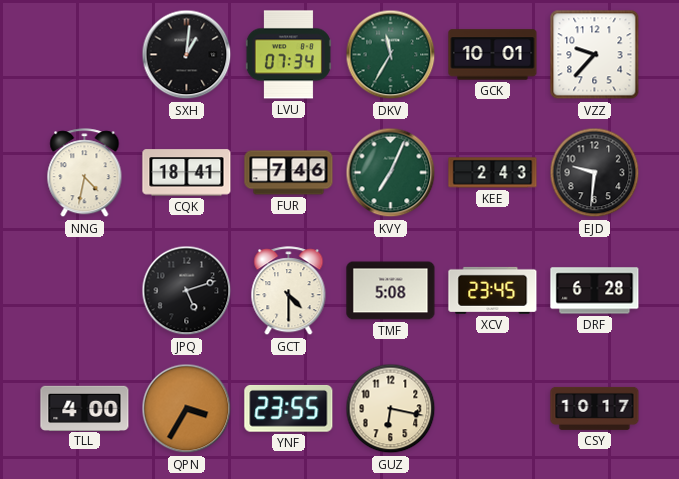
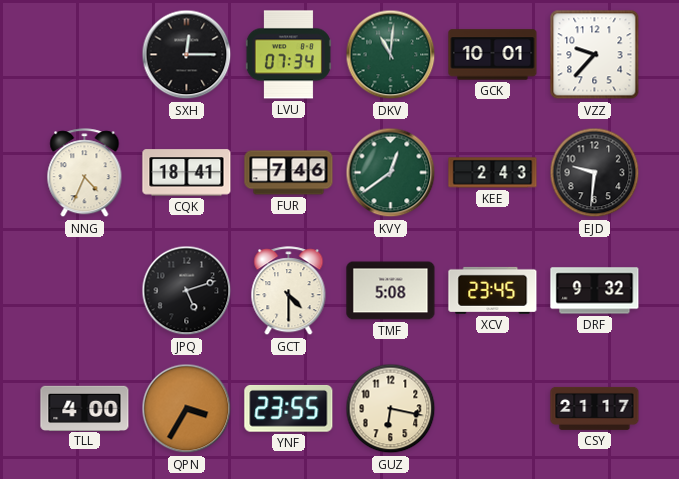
SXH: 1:01 -> 12:15 (187, 55)
DKV: 11:35 -> 11:01 (391, 55)
NNG: 4:32 -> 4:34 (85, 173)
KVY: 7:04 -> 12:39 (391, 173)
DRF: 6:28 -> 9:32 (595, 291)
CSY: 10:17 -> 21:17 (595, 408)
